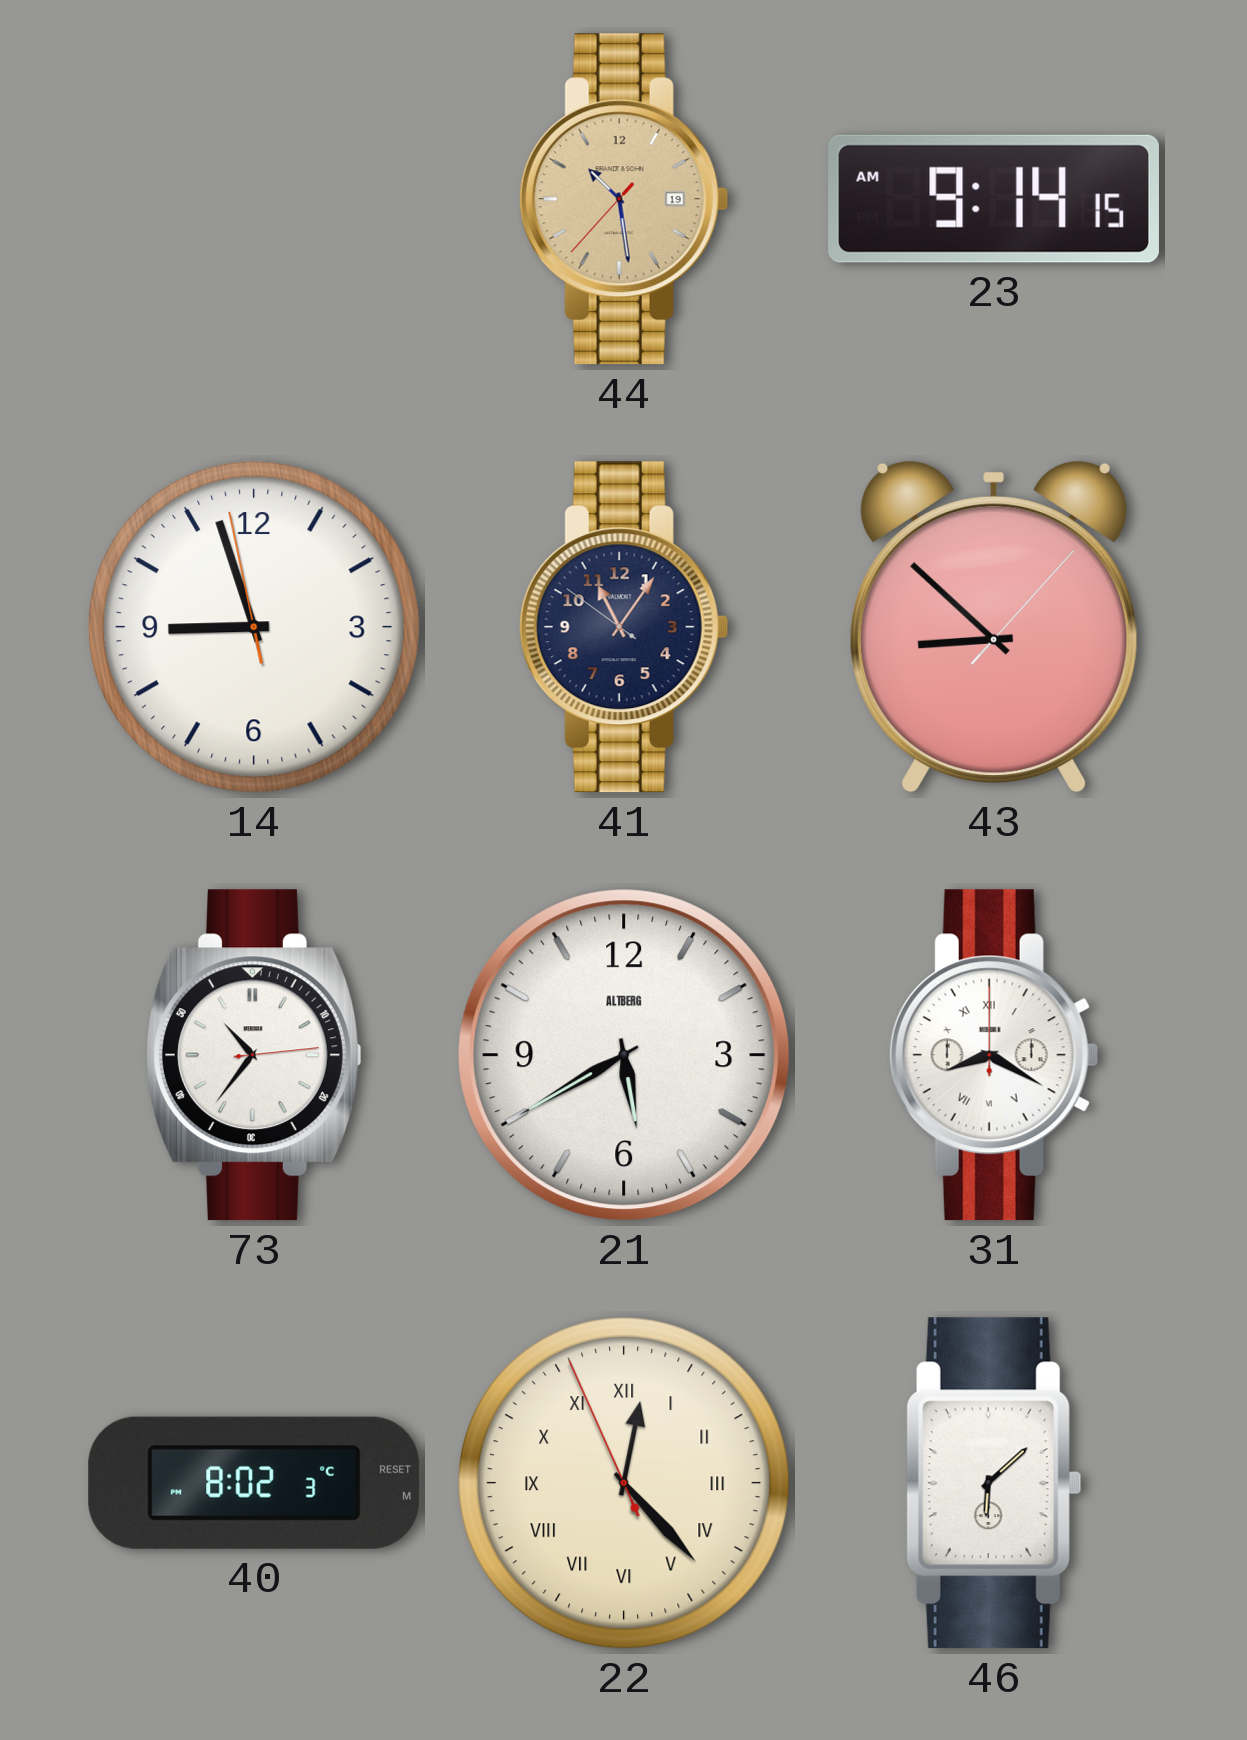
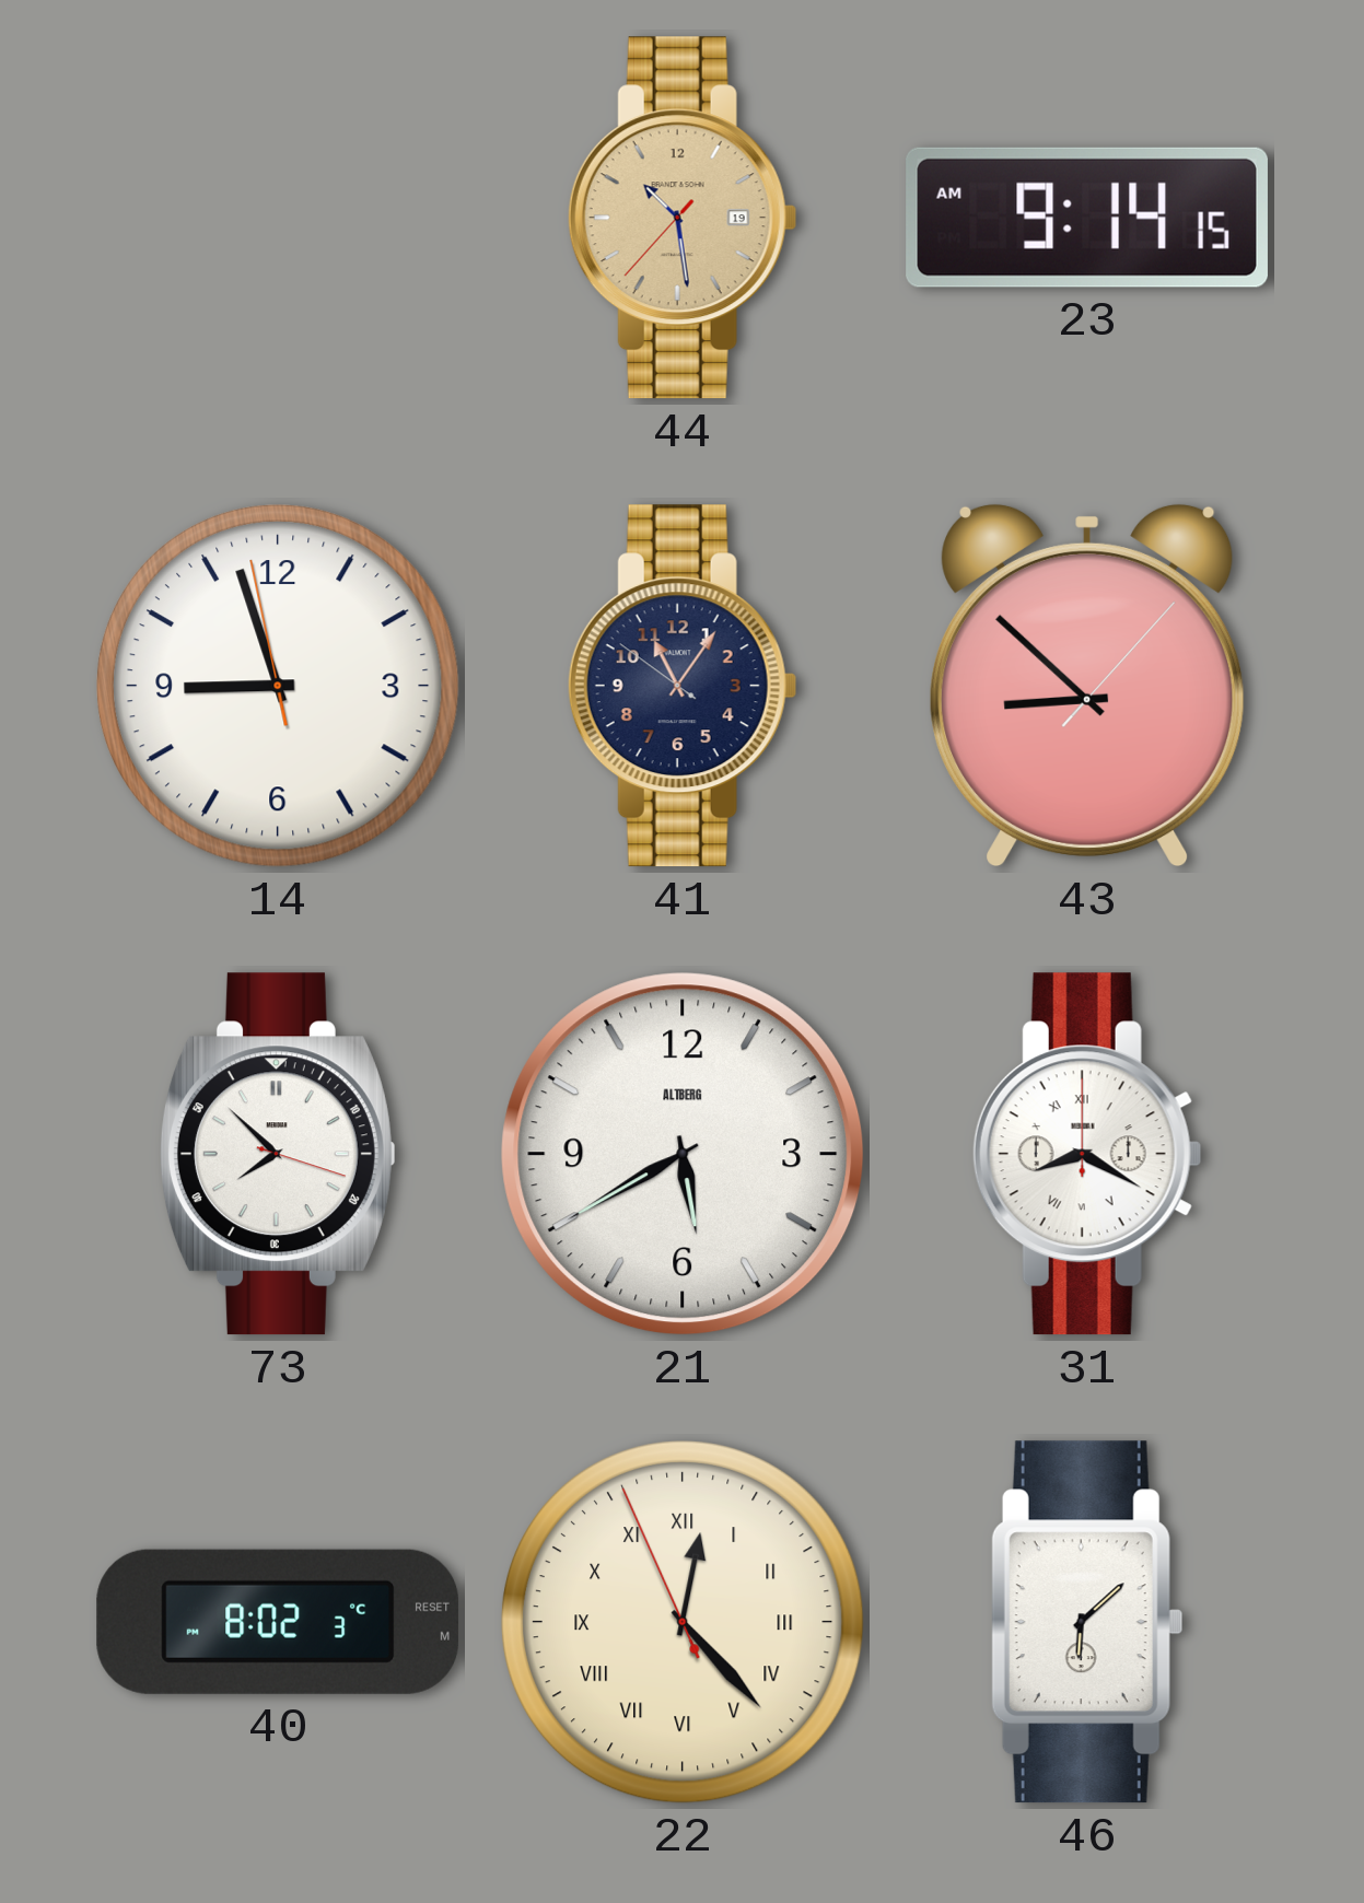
73: 10:36 -> 7:52 (278, 1154)
